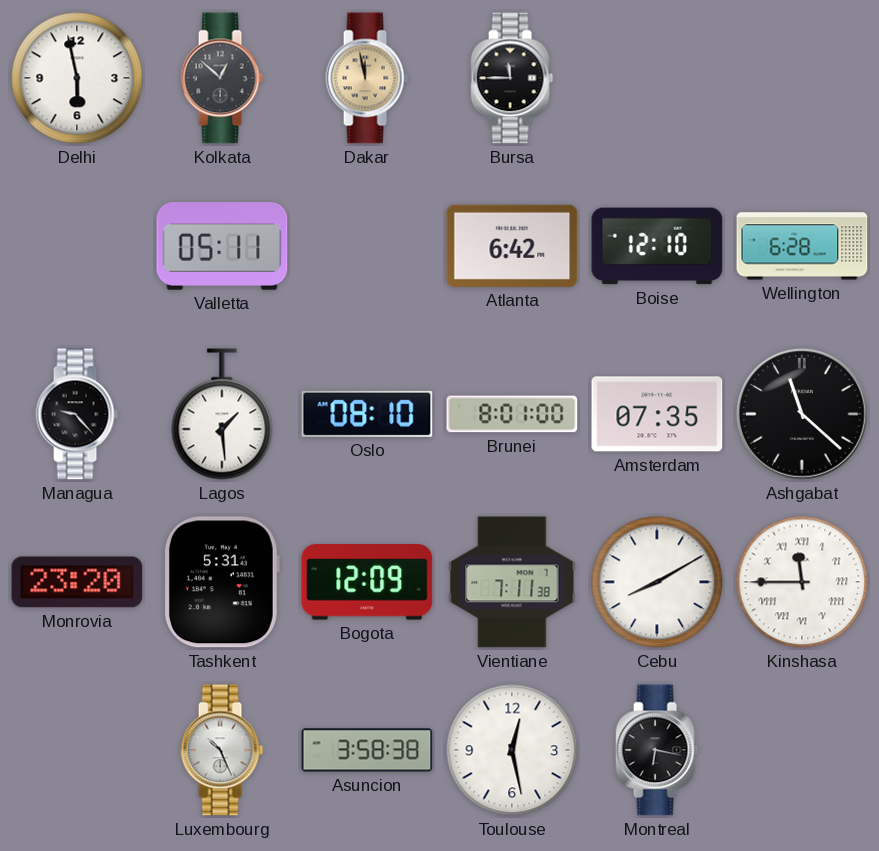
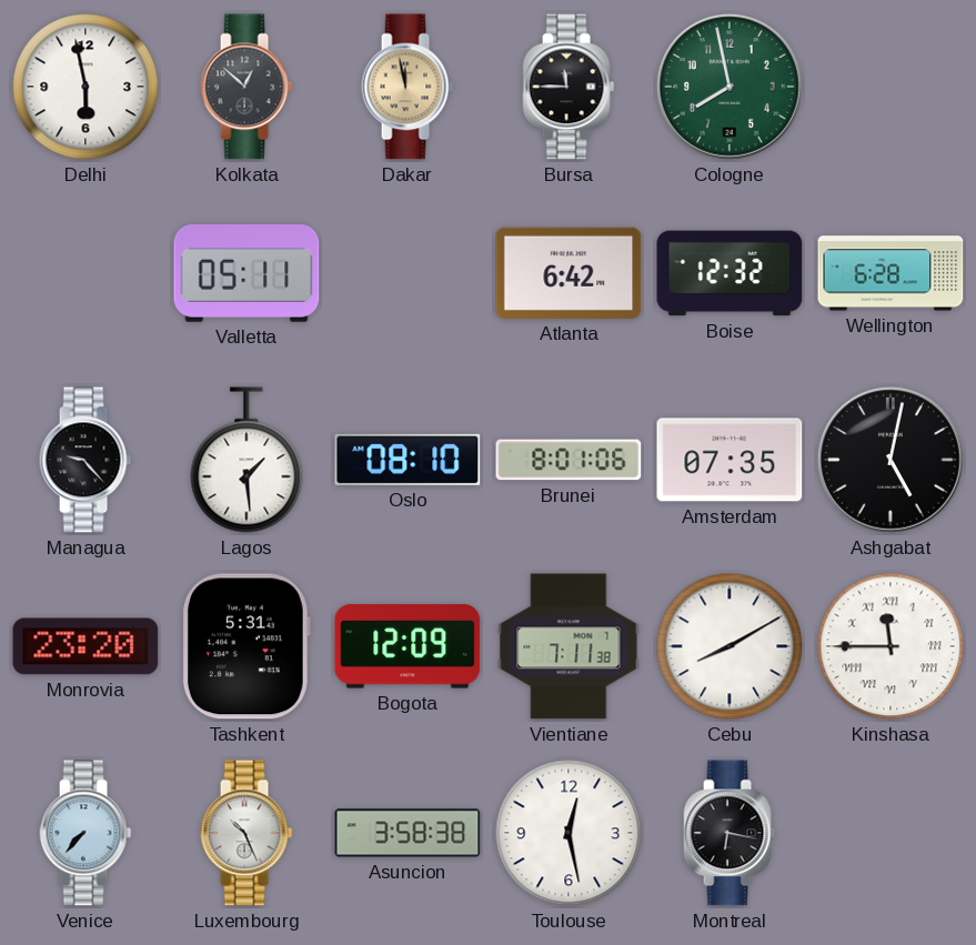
Cologne: none -> 7:58 (730, 87)
Boise: 12:10 -> 12:32 (730, 273)
Brunei: 8:01:00 -> 8:01:06 (569, 460)
Ashgabat: 11:22 -> 5:02 (891, 460)
Venice: none -> 7:37 (85, 833)
